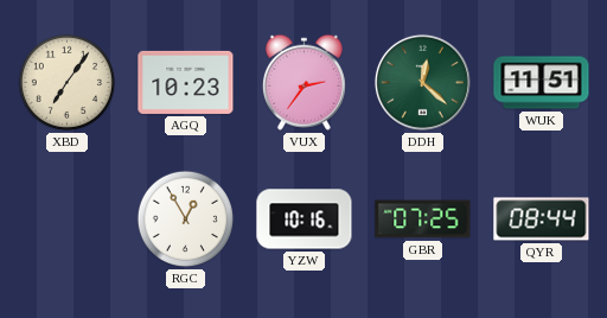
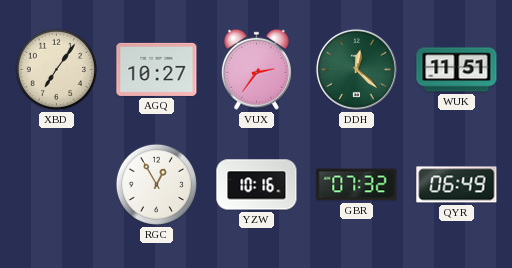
AGQ: 10:23 -> 10:27 (157, 69)
GBR: 07:25 -> 07:32 (357, 185)
QYR: 08:44 -> 06:49 (457, 185)
